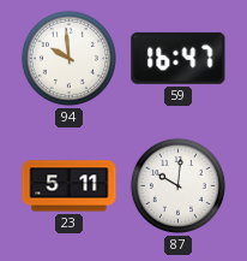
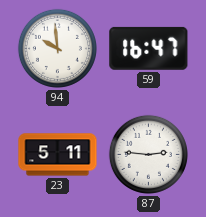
87: 10:01 -> 2:46 (148, 154)
